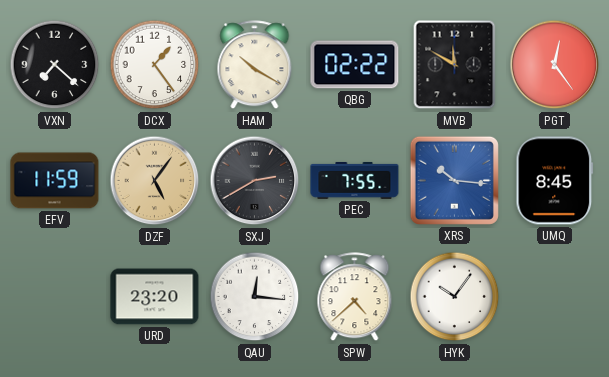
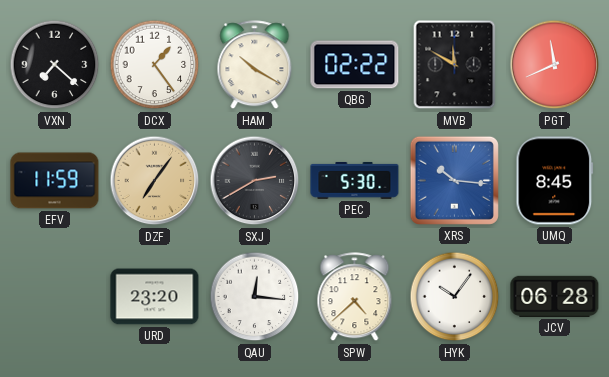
PGT: 12:24 -> 11:41 (555, 65)
DZF: 5:06 -> 7:06 (155, 181)
PEC: 7:55 -> 5:30 (355, 180)
JCV: none -> 06:28 (555, 296)
